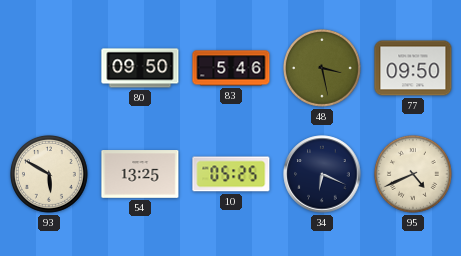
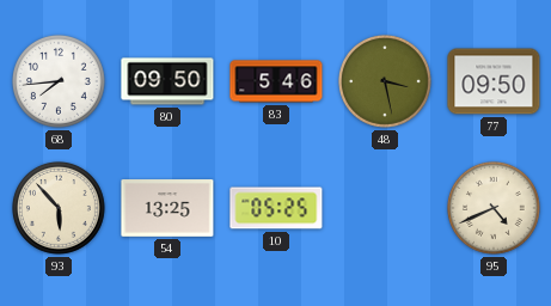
68: none -> 7:44 (60, 82)
93: 5:50 -> 5:53 (60, 209)
34: 6:19 -> none (322, 174)
